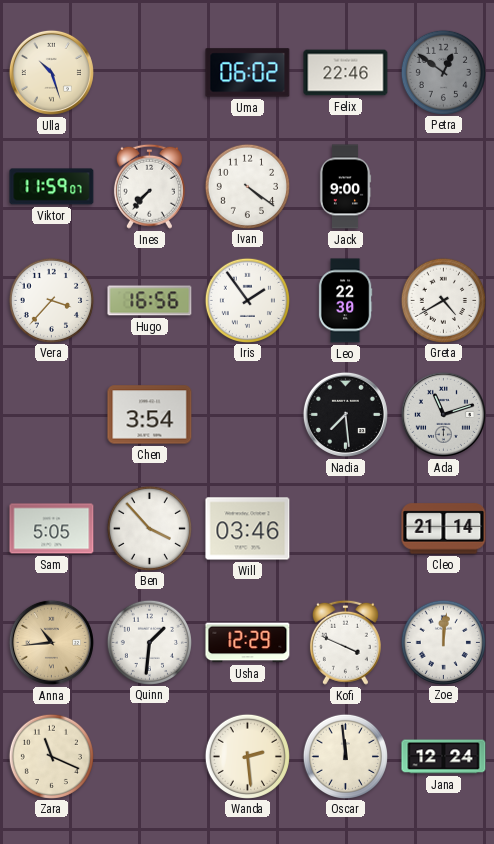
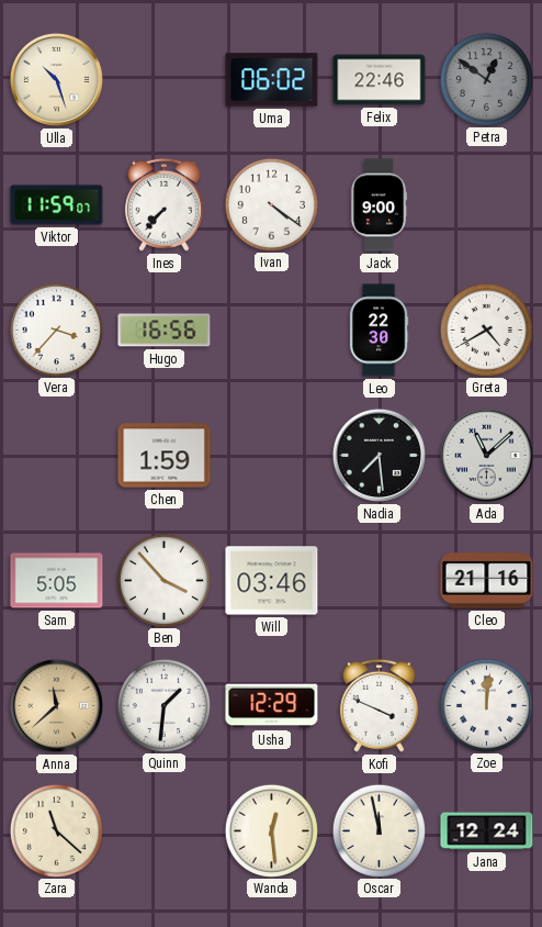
Iris: 1:54 -> none (247, 300)
Chen: 3:54 -> 1:59 (165, 456)
Ada: 11:12 -> 11:08 (486, 455)
Cleo: 21:14 -> 21:16 (487, 581)
Anna: 10:44 -> 11:38 (56, 705)
Zara: 11:19 -> 11:22 (56, 830)
Wanda: 2:29 -> 12:29 (271, 830)
Oscar: 11:59 -> 11:58 (379, 830)
